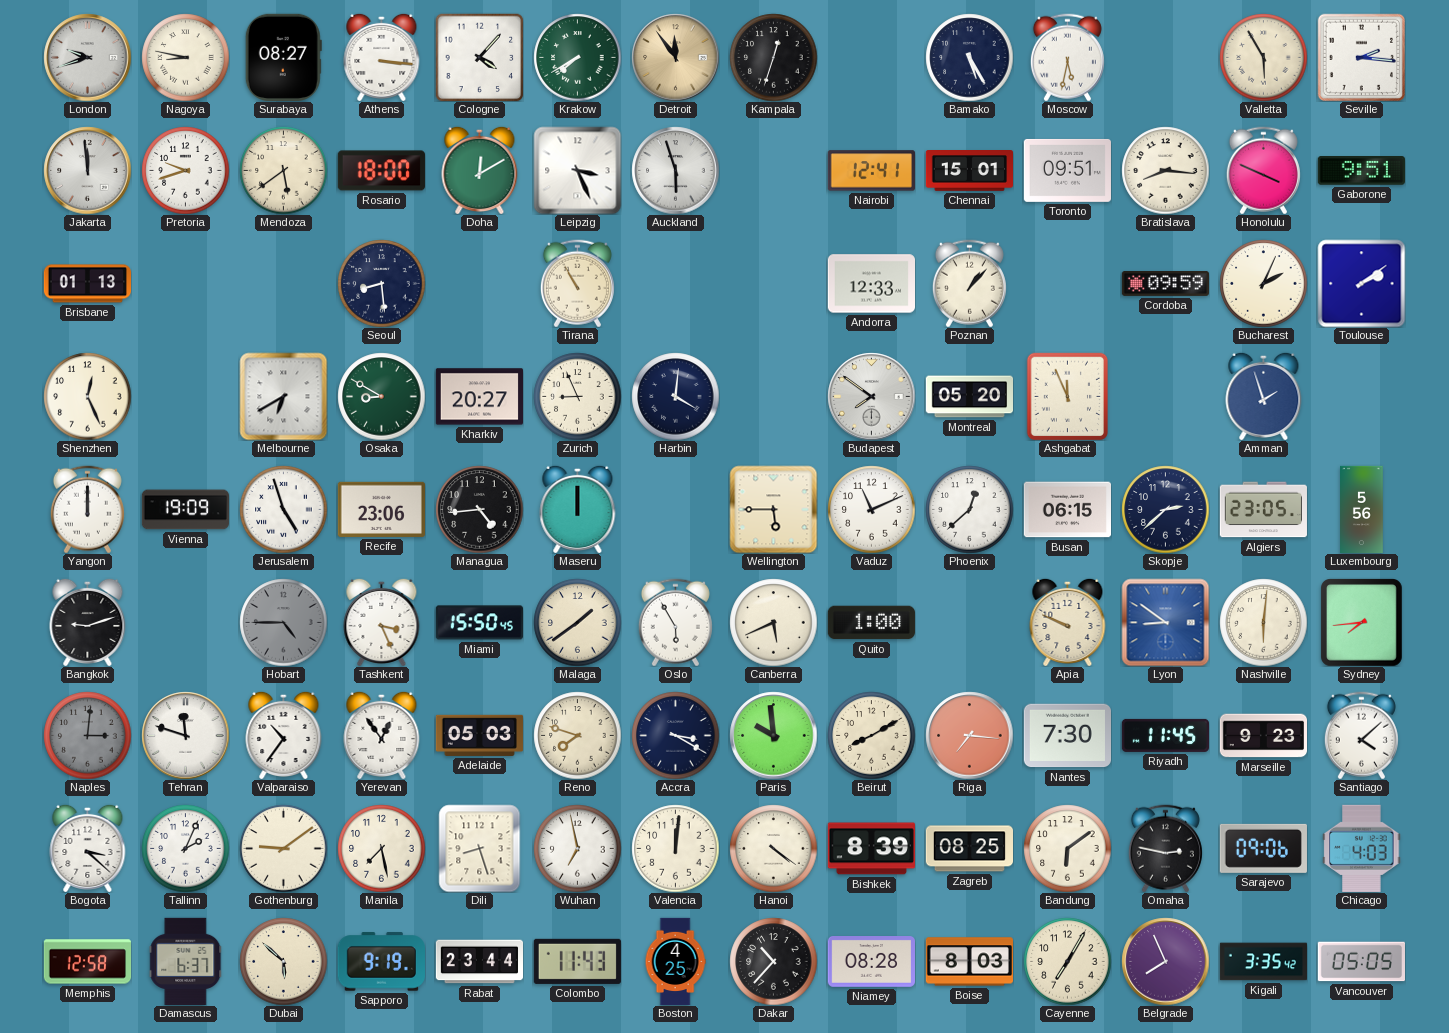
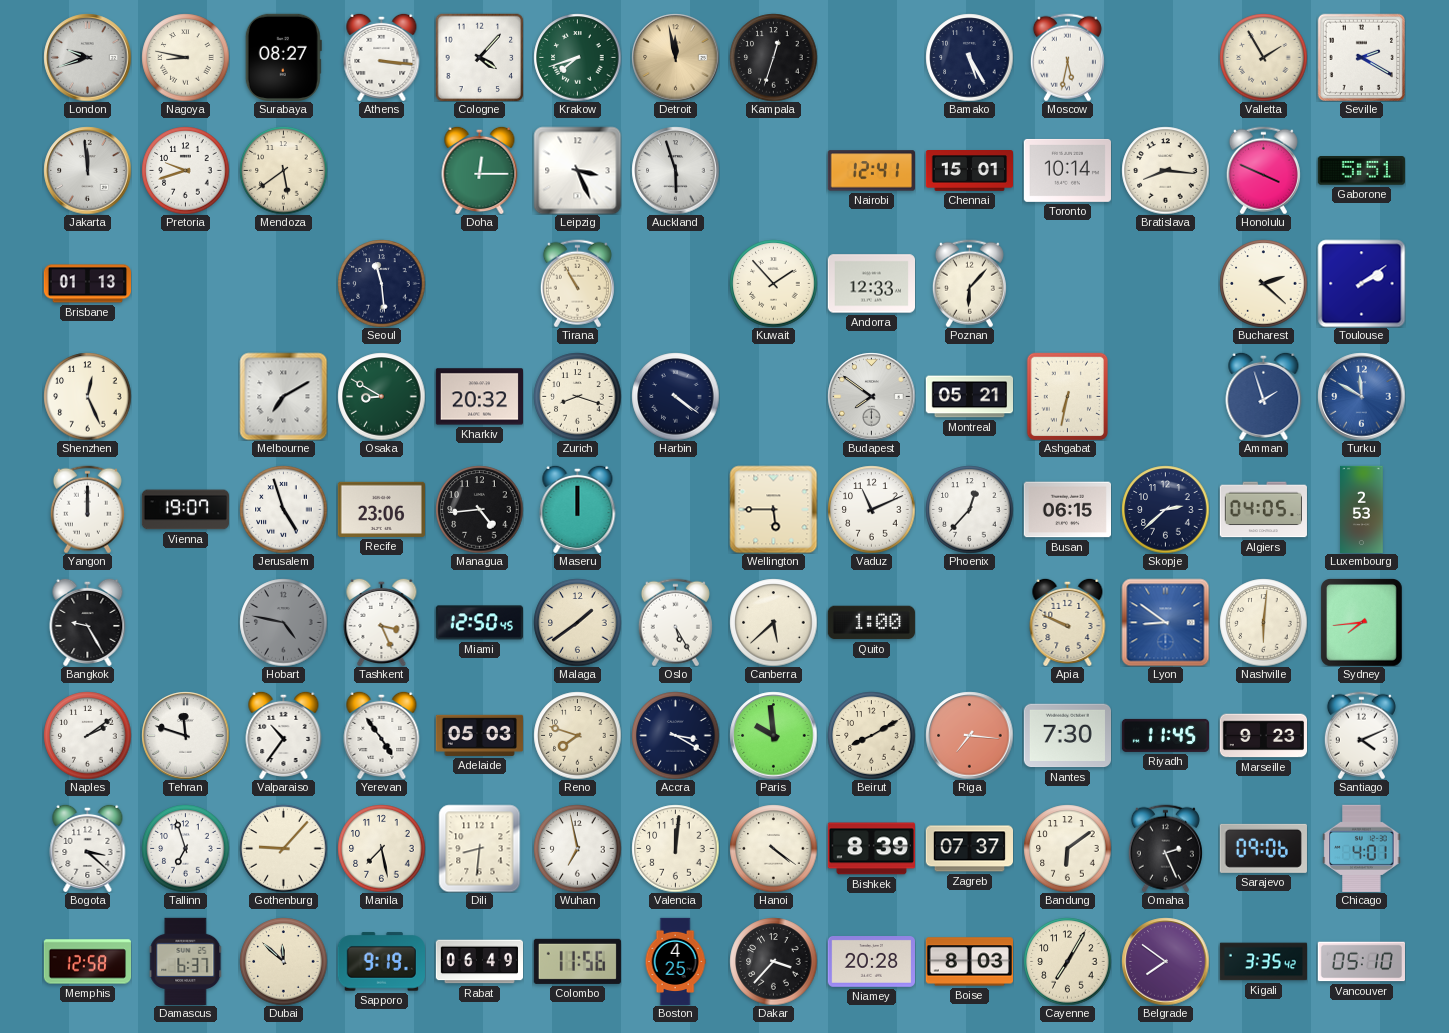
Krakow: 7:40 -> 7:42 (577, 57)
Detroit: 11:54 -> 11:58 (675, 57)
Valletta: 5:55 -> 1:55 (1263, 57)
Seville: 2:16 -> 2:20 (1361, 57)
Rosario: 18:00 -> none (381, 171)
Doha: 12:10 -> 12:15 (480, 170)
Toronto: 09:51 -> 10:14 (1067, 170)
Gaborone: 9:51 -> 5:51 (1361, 171)
Seoul: 8:29 -> 11:29 (381, 283)
Kuwait: none -> 1:53 (773, 283)
Poznan: 1:07 -> 6:07 (969, 283)
Cordoba: 09:59 -> none (1165, 283)
Bucharest: 2:04 -> 2:22 (1263, 283)
Melbourne: 6:40 -> 7:10 (283, 396)
Kharkiv: 20:27 -> 20:32 (479, 397)
Zurich: 8:56 -> 8:18 (577, 396)
Harbin: 4:01 -> 4:21 (675, 396)
Montreal: 05:20 -> 05:21 (969, 397)
Ashgabat: 11:56 -> 6:32 (1067, 396)
Turku: none -> 11:50 (1361, 396)
Vienna: 19:09 -> 19:07 (185, 510)
Phoenix: 12:38 -> 12:37 (969, 509)
Algiers: 23:05 -> 04:05 (1263, 510)
Luxembourg: 5:56 -> 2:53 (1362, 509)
Bangkok: 9:12 -> 9:25 (88, 622)
Hobart: 4:45 -> 4:47 (283, 622)
Miami: 15:50 -> 12:50 (479, 623)
Oslo: 5:55 -> 5:25 (675, 622)
Canberra: 5:41 -> 5:38 (773, 622)
Naples: 3:01 -> 2:09 (87, 735)
Naples dial: grey -> white (87, 735)
Yerevan: 12:54 -> 4:54 (382, 735)
Santiago: 4:08 -> 4:11 (1361, 735)
Tallinn: 2:04 -> 6:57 (185, 848)
Gothenburg: 9:09 -> 9:07 (283, 848)
Dili: 8:27 -> 8:31 (480, 848)
Zagreb: 08:25 -> 07:37 (969, 849)
Omaha: 2:47 -> 2:26 (1165, 848)
Chicago: 4:03 -> 4:01 (1362, 848)
Dubai: 5:52 -> 11:52 (283, 961)
Rabat: 23:44 -> 06:49 (479, 962)
Colombo: 11:43 -> 11:56 (577, 961)
Dakar: 10:37 -> 3:37 (773, 961)
Niamey: 08:28 -> 20:28 (871, 962)
Belgrade: 7:56 -> 7:51 (1165, 961)
Vancouver: 05:05 -> 05:10 (1361, 962)
